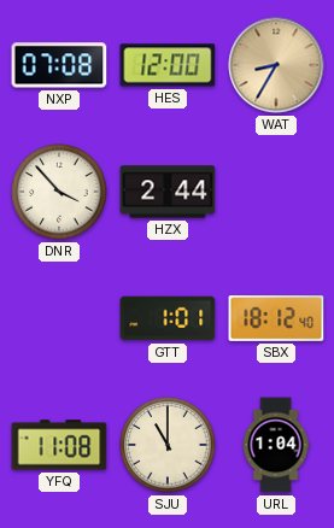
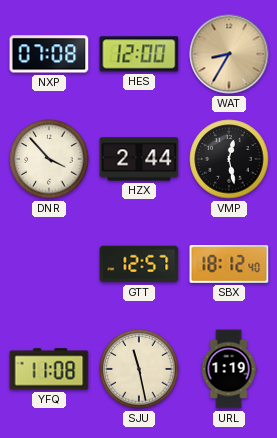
VMP: none -> 12:28 (229, 159)
GTT: 1:01 -> 12:57 (139, 264)
SJU: 11:00 -> 11:28 (139, 369)
URL: 1:04 -> 1:19 (229, 369)
